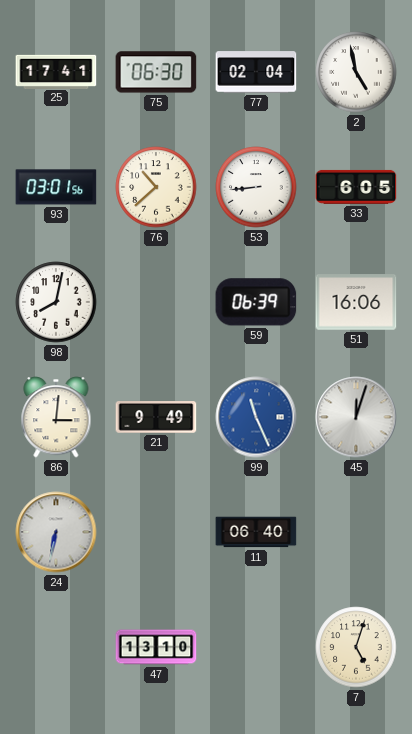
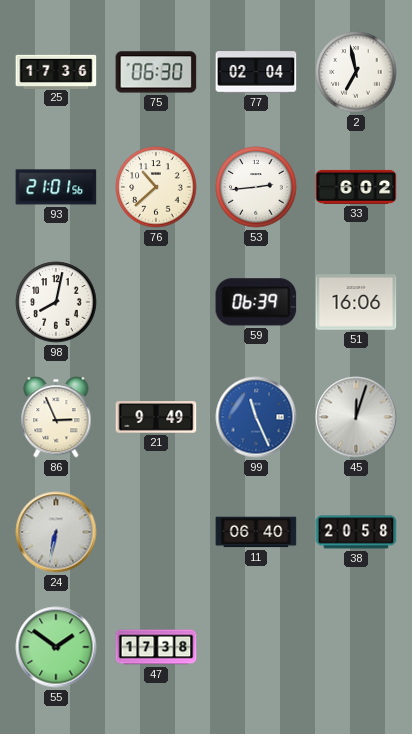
25: 17:41 -> 17:36 (56, 71)
2: 4:58 -> 6:58 (356, 72)
93: 03:01 -> 21:01 (56, 187)
53: 8:44 -> 2:44 (256, 187)
33: 6:05 -> 6:02 (356, 187)
86: 3:01 -> 2:56 (56, 417)
38: none -> 20:58 (356, 532)
55: none -> 1:51 (56, 647)
47: 13:10 -> 17:38 (156, 647)
7: 5:03 -> none (356, 647)
